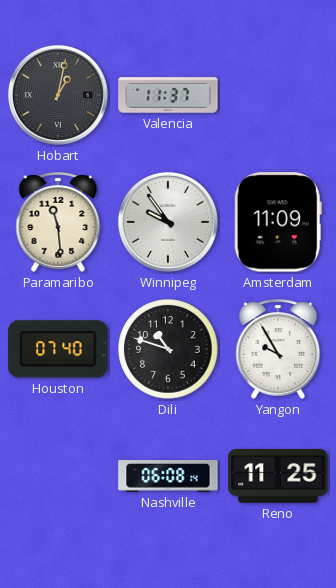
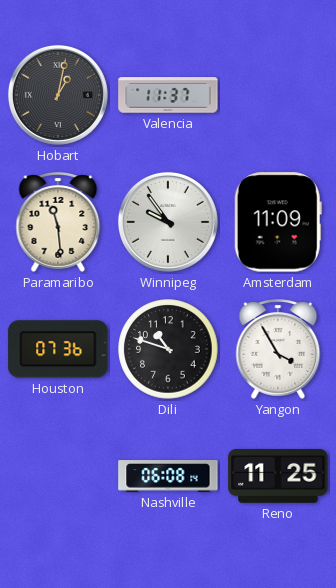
Houston: 07:40 -> 07:36 (58, 349)
Yangon: 9:55 -> 3:55 (278, 349)
